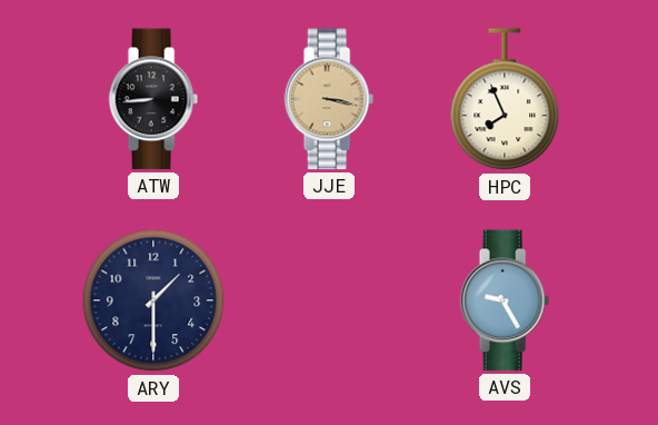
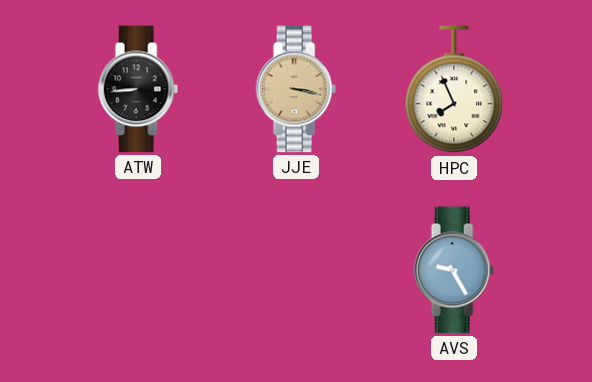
ARY: 1:30 -> none (153, 300)
